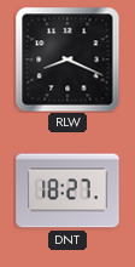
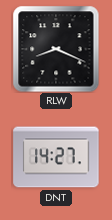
DNT: 18:27 -> 14:27 (56, 157)
